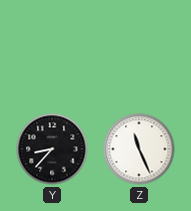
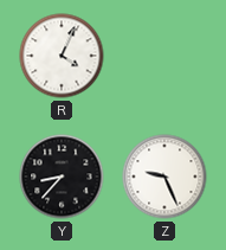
R: none -> 4:04 (62, 56)
Z: 11:26 -> 9:26 (164, 177)
